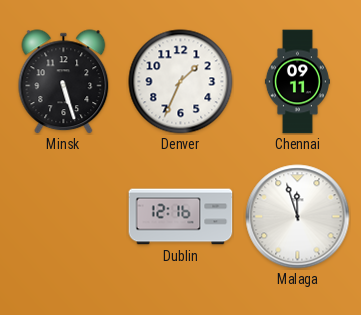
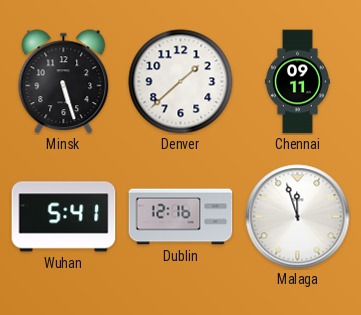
Denver: 1:34 -> 1:38 (181, 82)
Wuhan: none -> 5:41 (64, 217)
